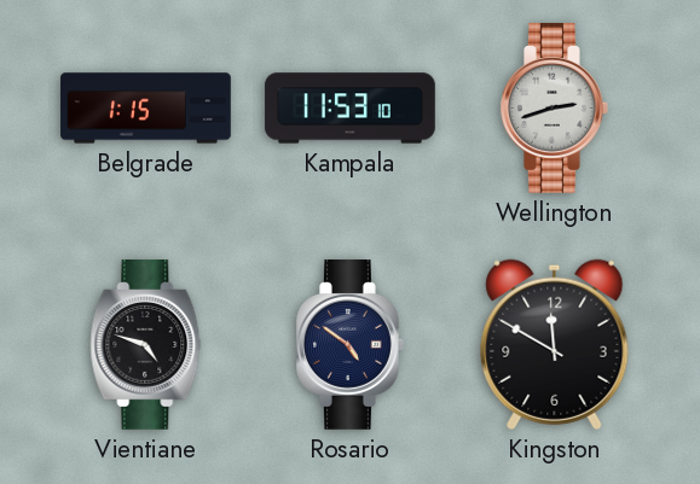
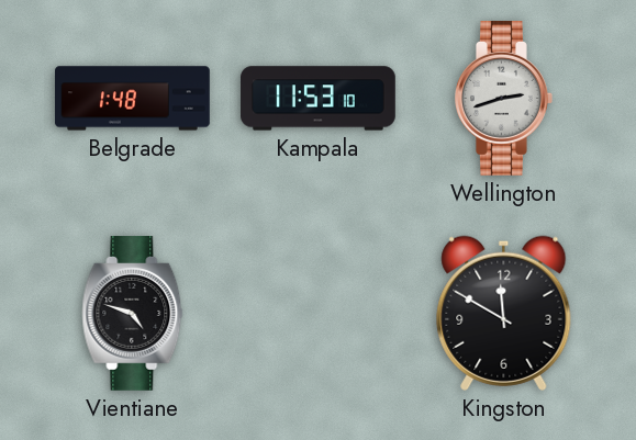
Belgrade: 1:15 -> 1:48 (133, 99)
Rosario: 4:51 -> none (351, 345)
